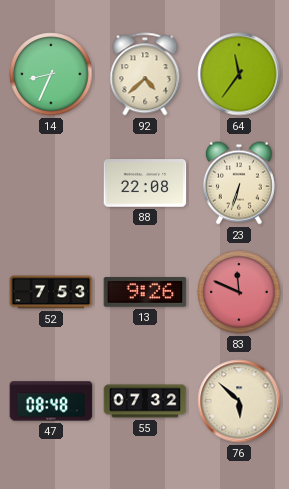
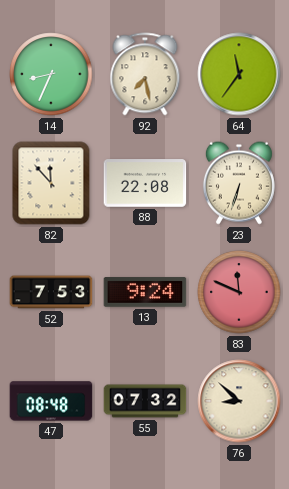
92: 4:38 -> 7:28 (145, 74)
82: none -> 11:53 (51, 183)
13: 9:26 -> 9:24 (145, 292)
76: 5:52 -> 8:52 (239, 401)
